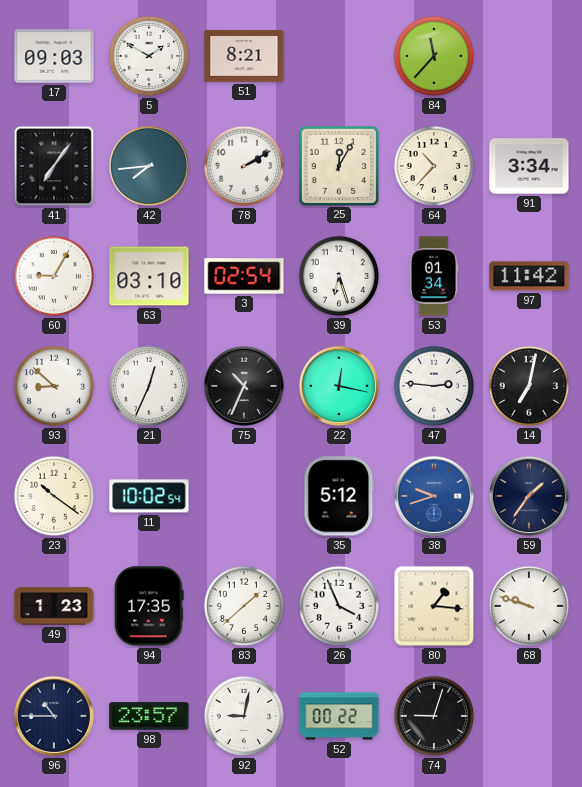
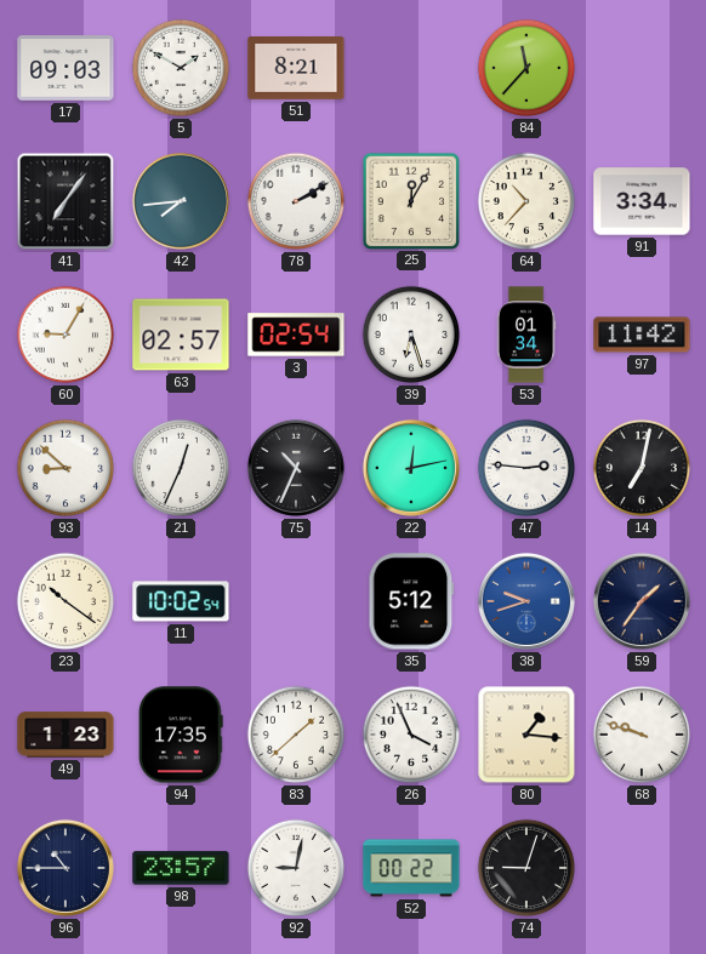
63: 03:10 -> 02:57 (181, 335)
22: 12:17 -> 12:13 (411, 468)
